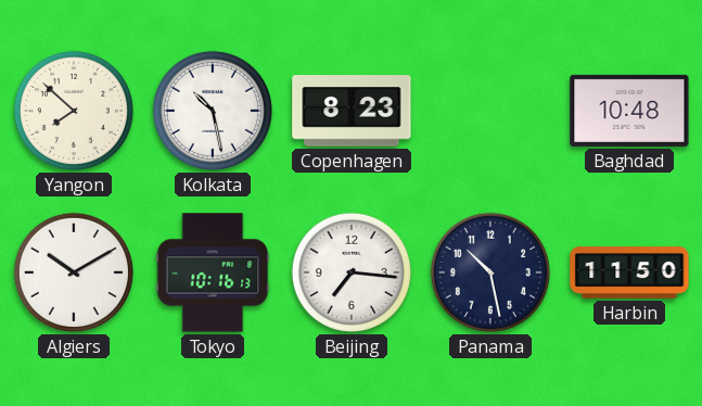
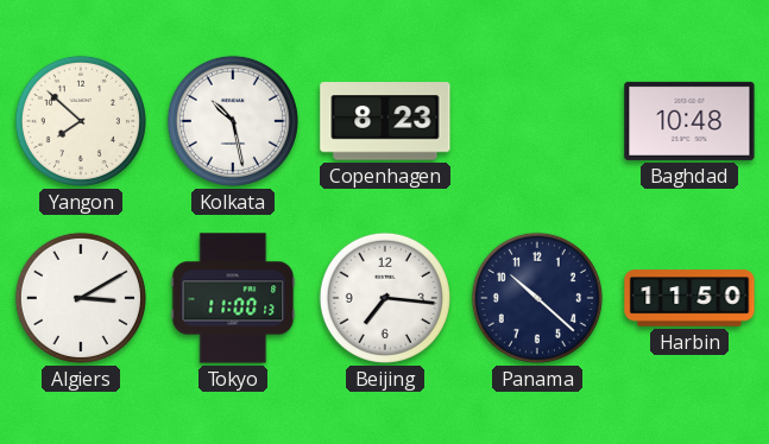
Algiers: 10:10 -> 3:10 (81, 298)
Tokyo: 10:16 -> 11:00 (233, 298)
Panama: 10:28 -> 10:22 (537, 298)
